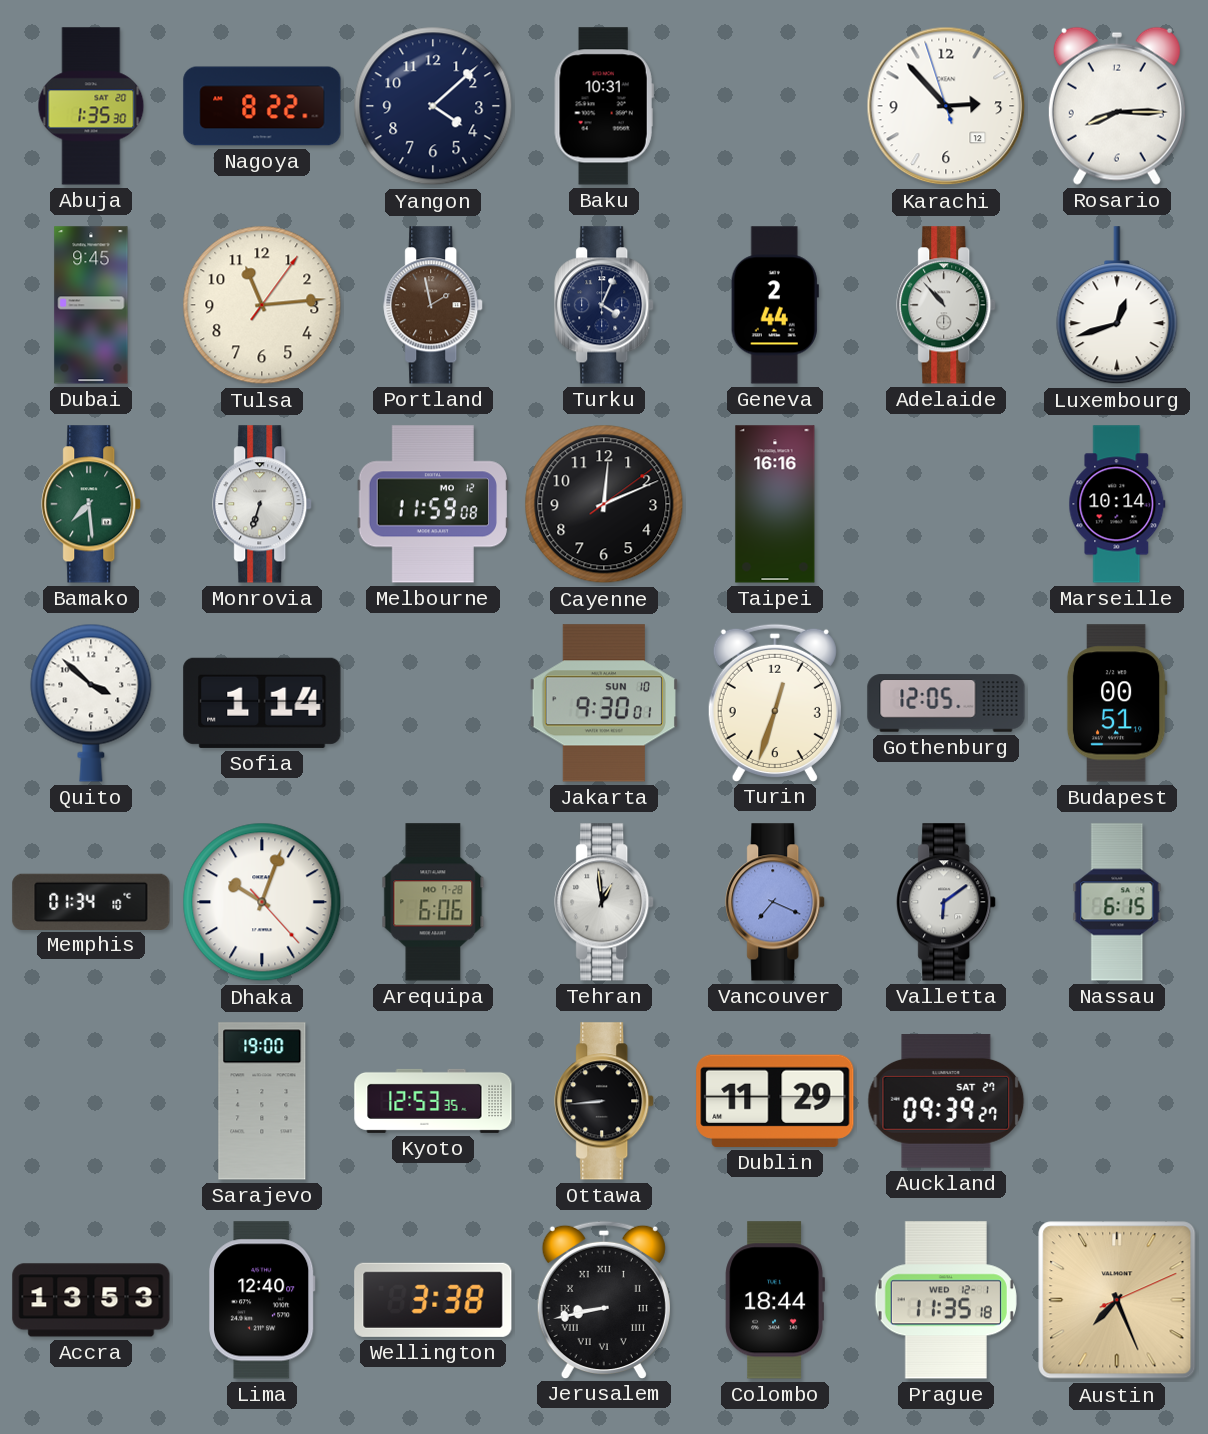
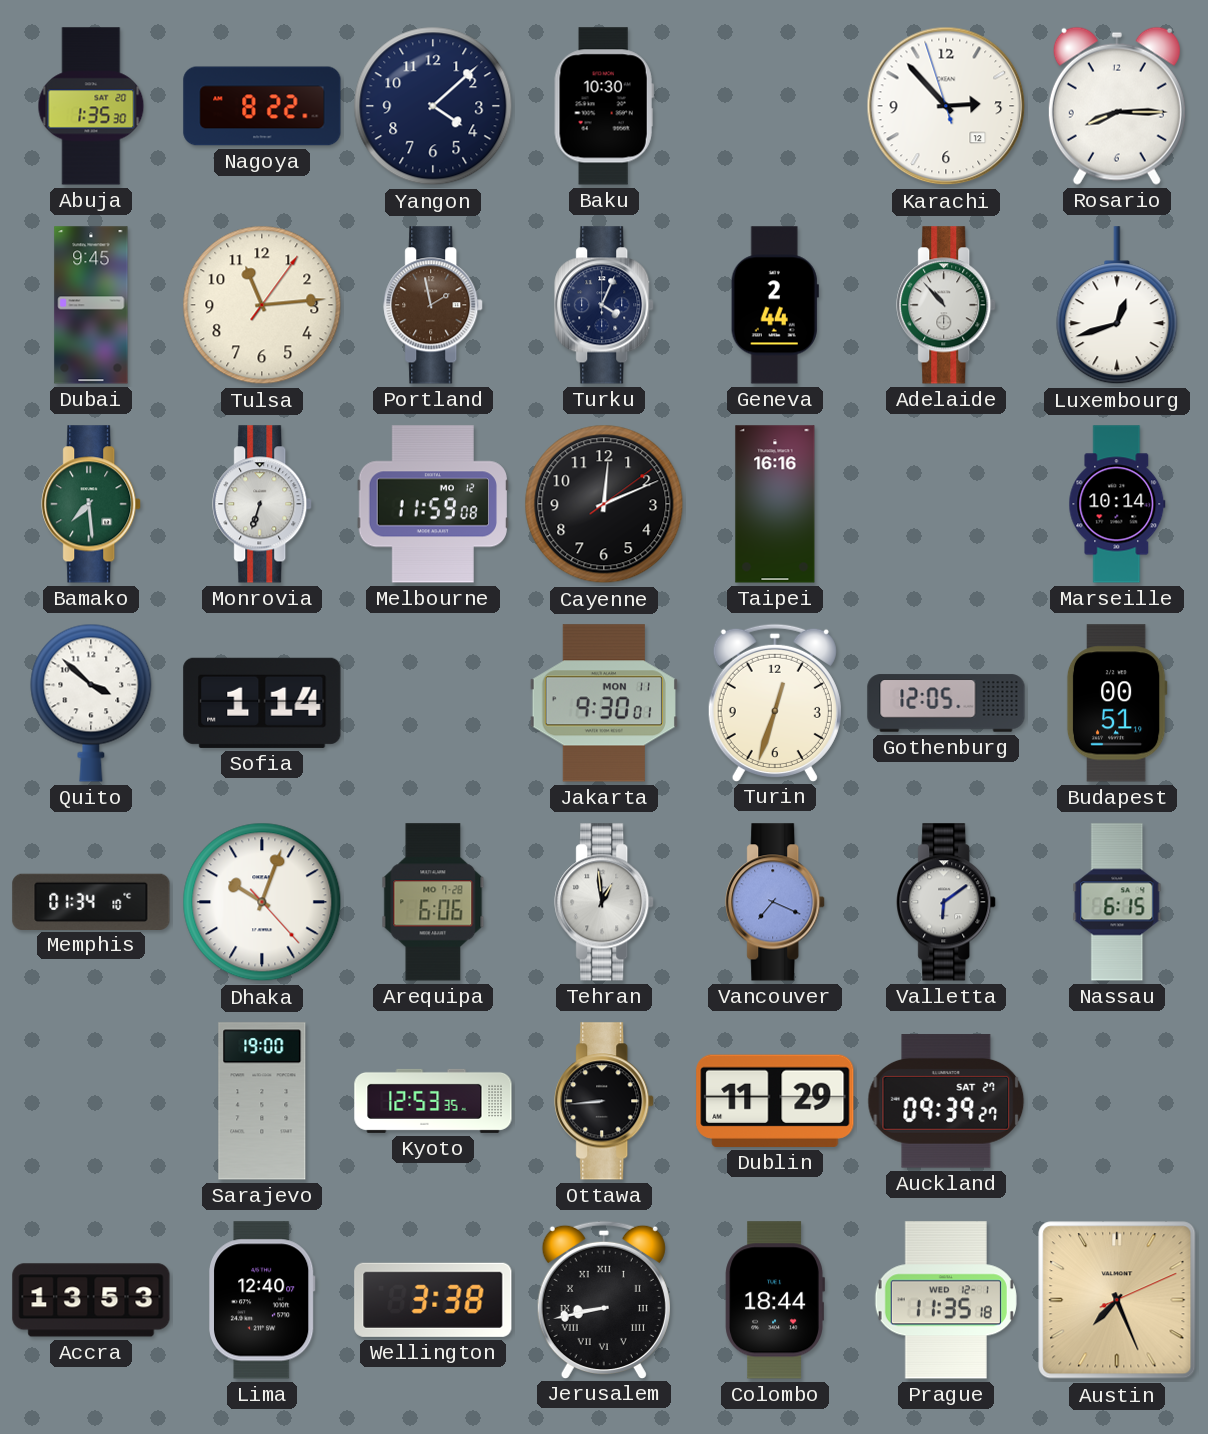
Baku: 10:31 -> 10:30 (604, 106)
Jakarta date: SUN 10 -> MON 11 (604, 703)
